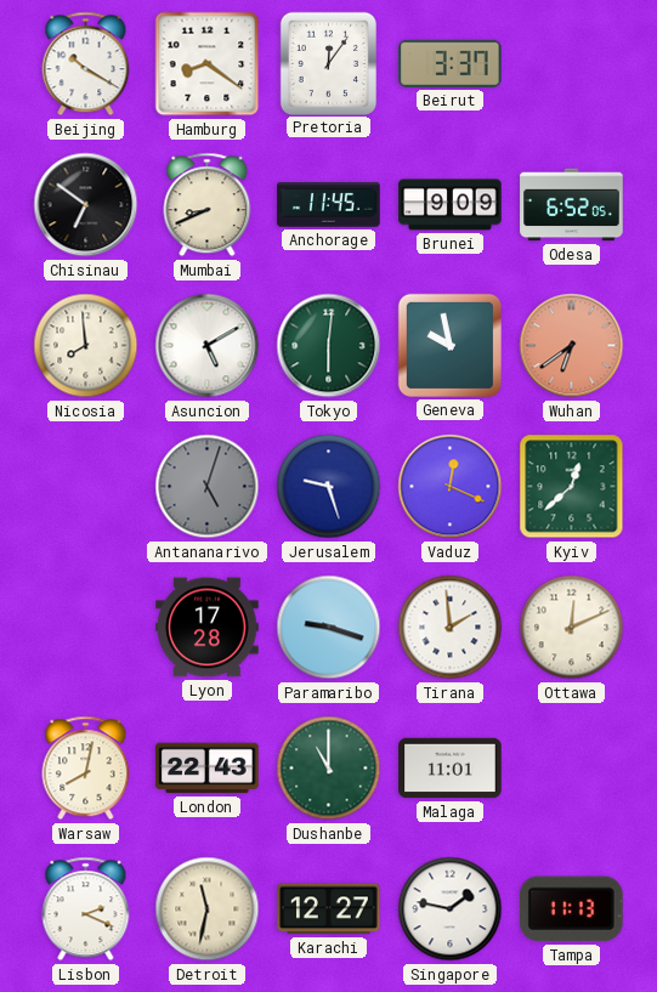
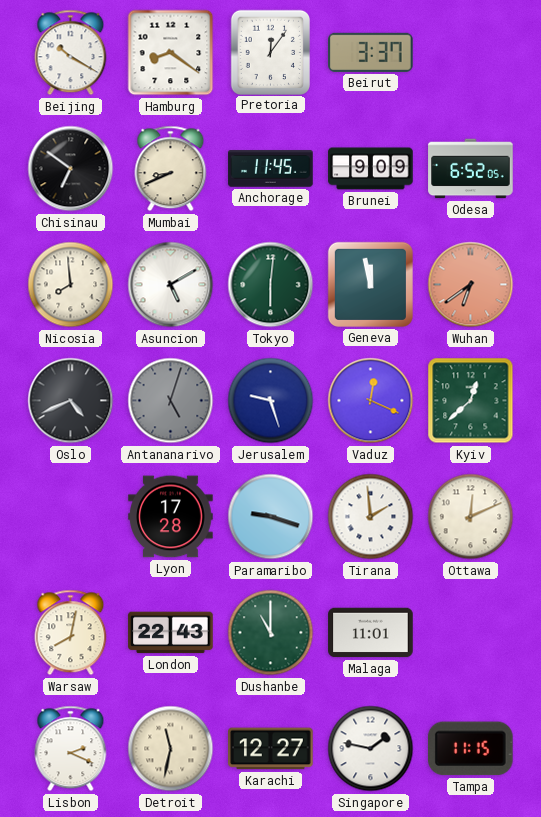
Geneva: 9:58 -> 11:58 (370, 284)
Oslo: none -> 4:41 (71, 401)
Tampa: 11:13 -> 11:15 (470, 749)
